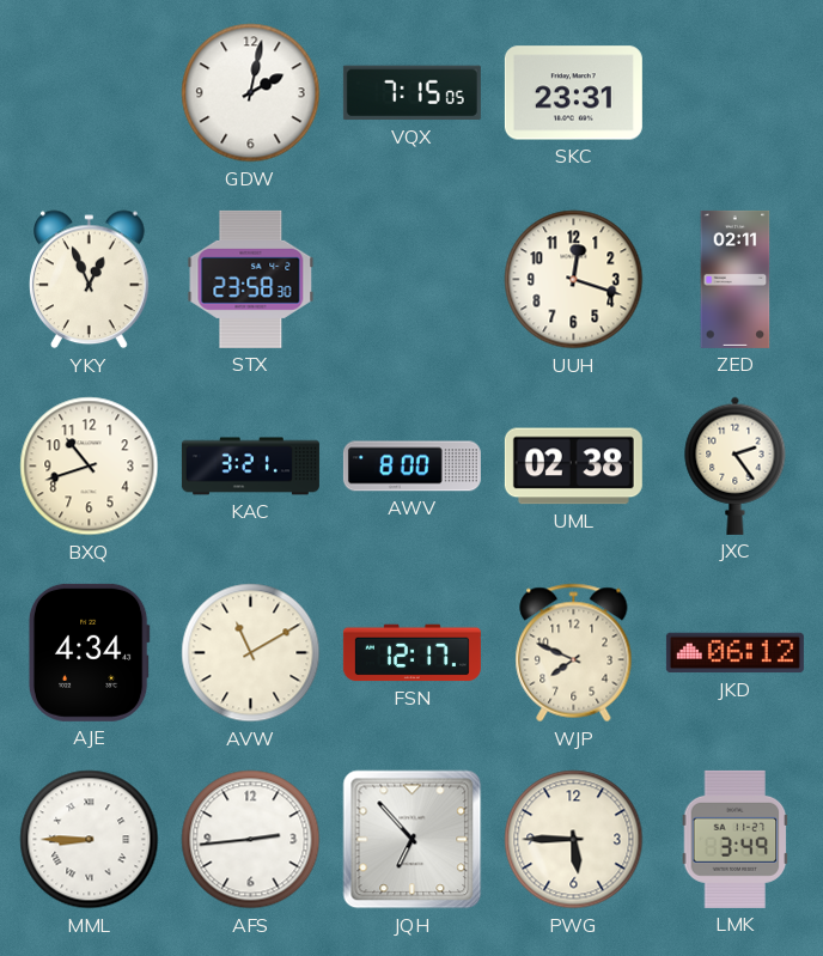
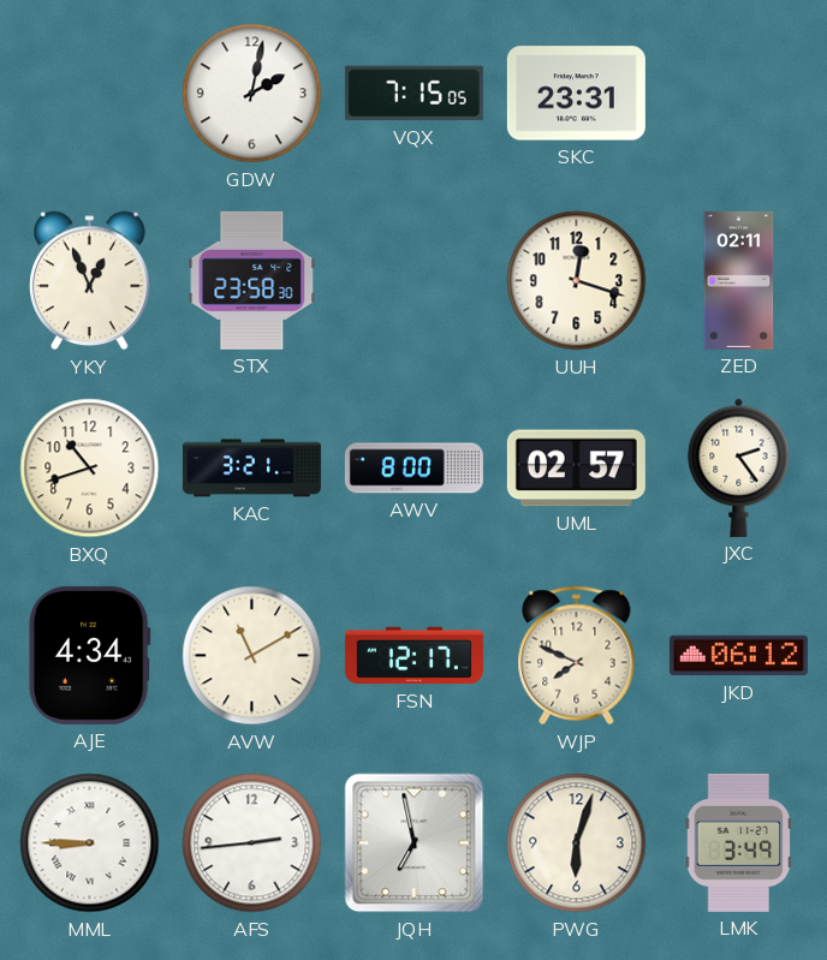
UML: 02:38 -> 02:57 (576, 469)
JQH: 6:53 -> 6:58 (415, 843)
PWG: 5:45 -> 6:03 (577, 843)
